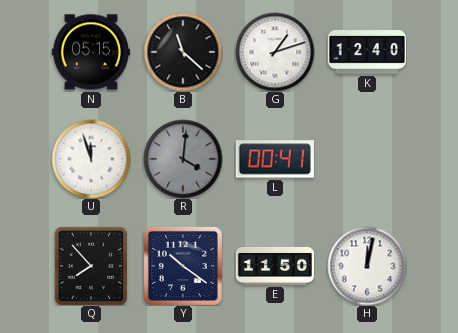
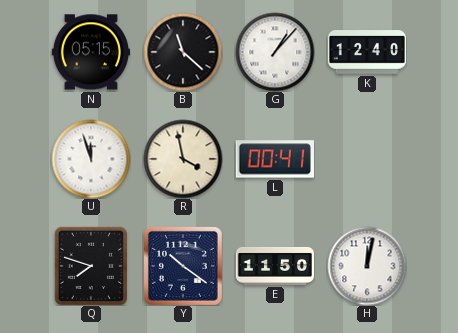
G: 1:12 -> 1:07 (275, 52)
R: 4:01 -> 3:58 (183, 159)
R dial: grey -> cream (183, 159)
Q: 7:53 -> 7:48 (90, 265)
